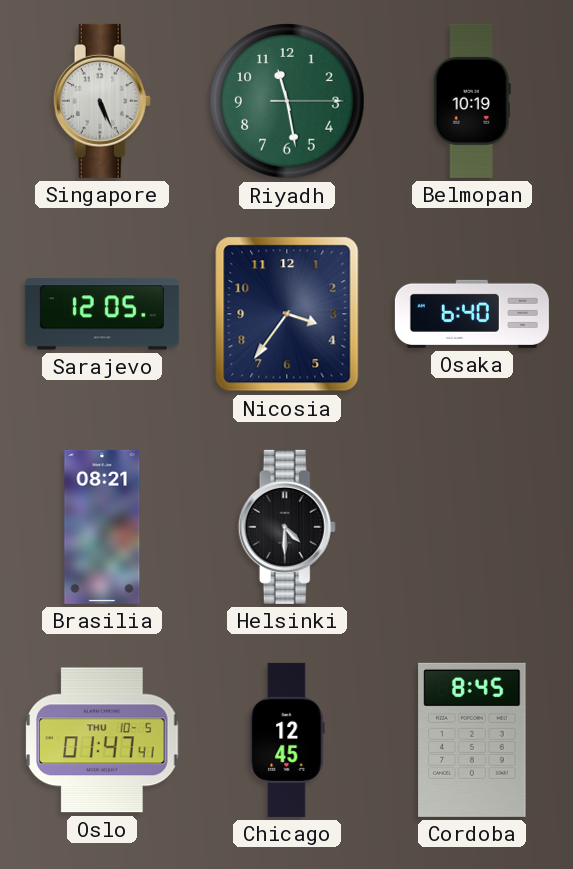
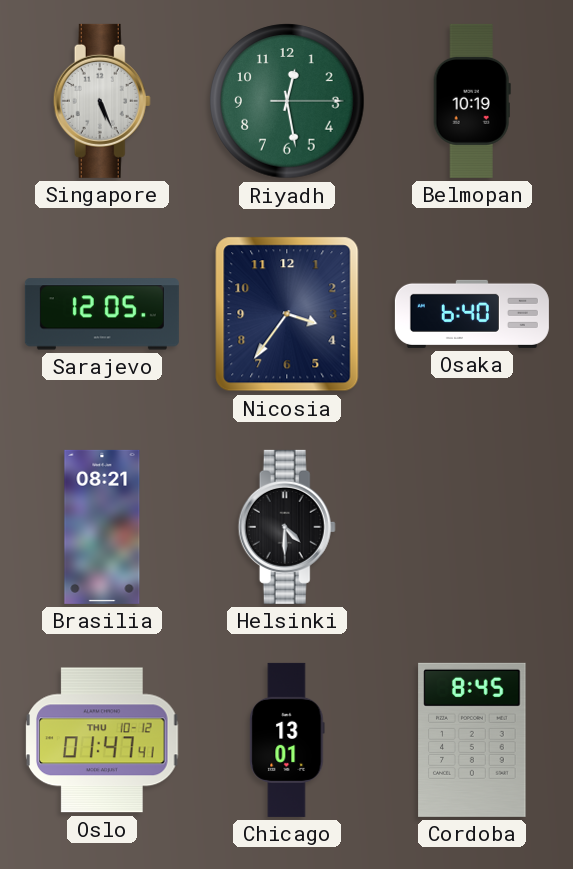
Riyadh: 11:28 -> 12:28 (287, 101)
Oslo date: THU 10-5 -> THU 10-12 (102, 740)
Chicago: 12:45 -> 13:01 (287, 740)
